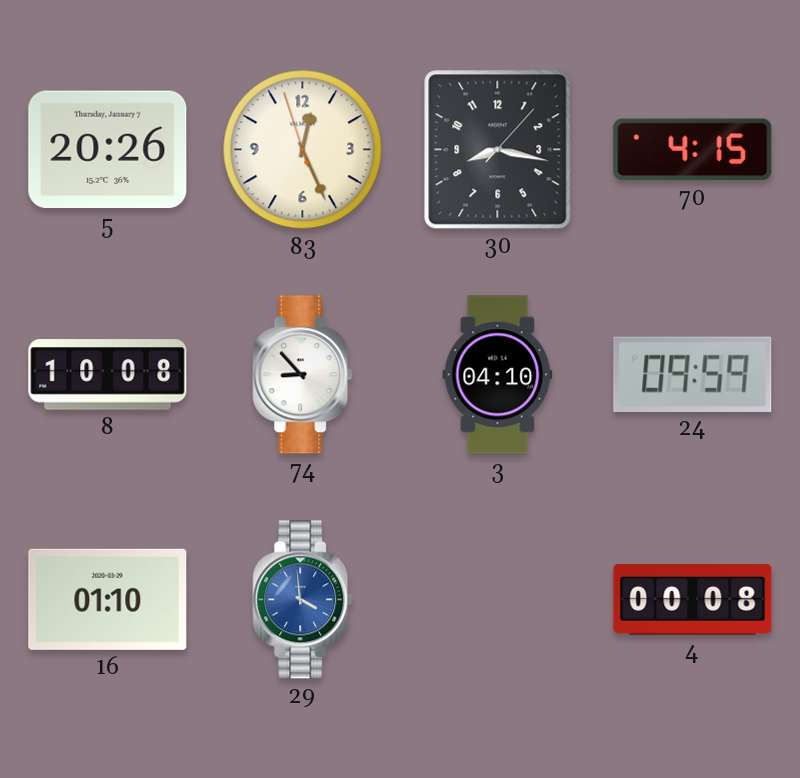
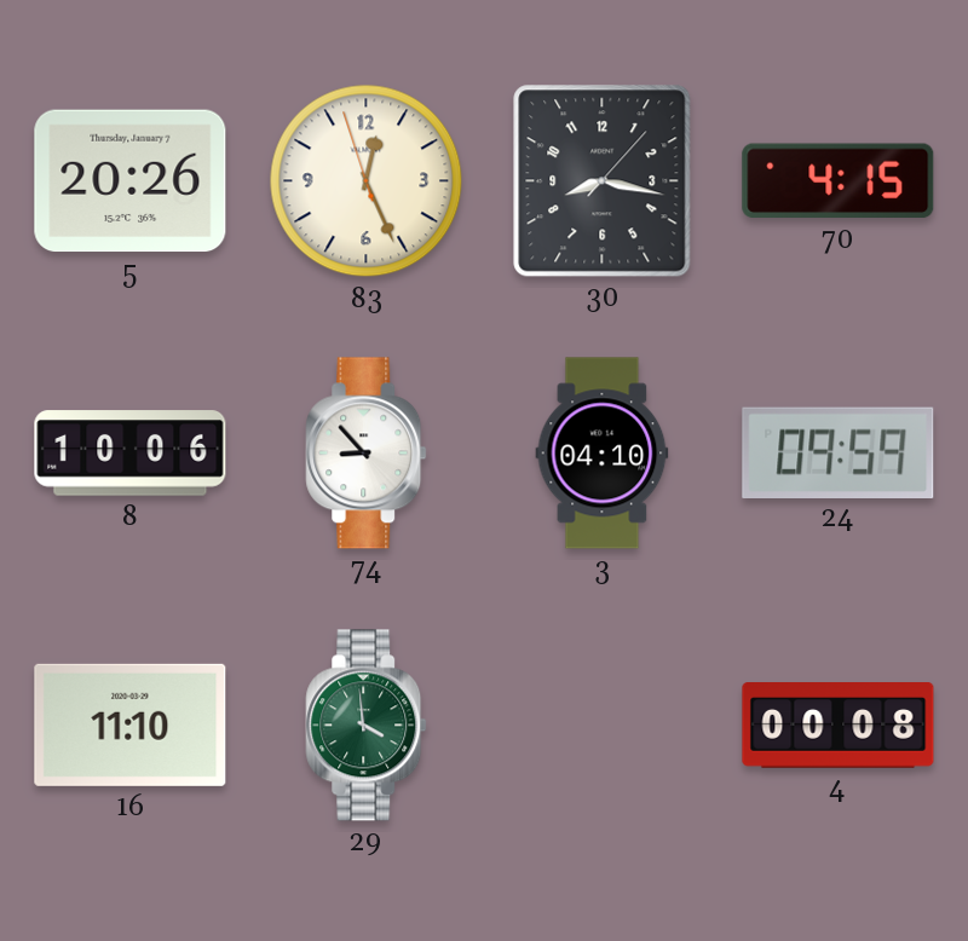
8: 10:08 -> 10:06 (131, 454)
16: 01:10 -> 11:10 (131, 724)
29 dial: blue -> green (367, 726)
